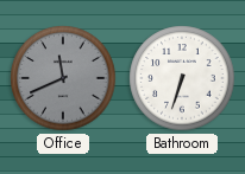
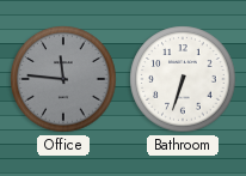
Office: 11:41 -> 11:46 (63, 79)
